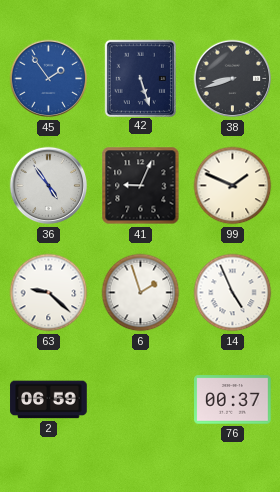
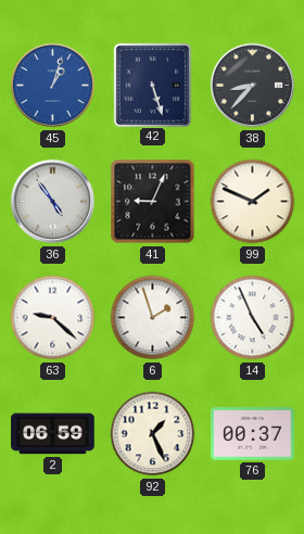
45: 1:54 -> 1:03 (53, 86)
38: 8:42 -> 8:37 (253, 86)
92: none -> 1:26 (153, 434)
